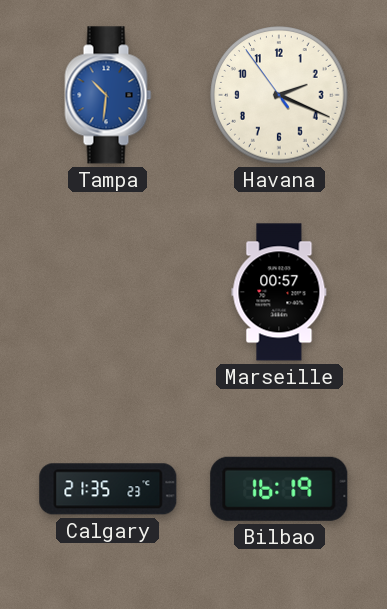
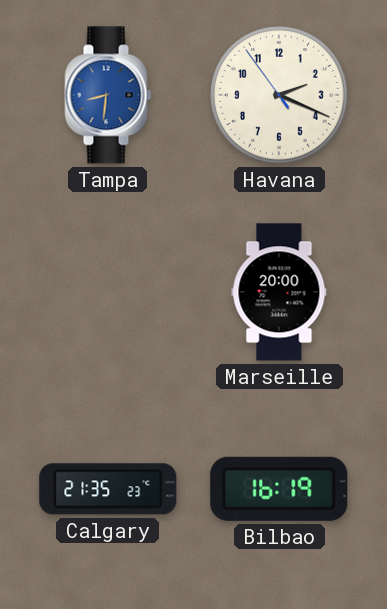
Tampa: 10:31 -> 8:31 (108, 95)
Marseille: 00:57 -> 20:00 (279, 292)
